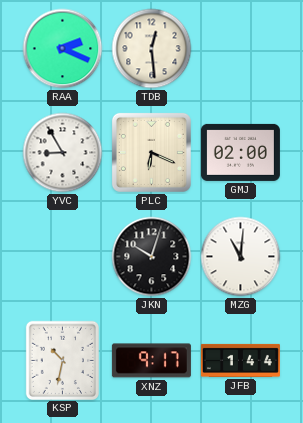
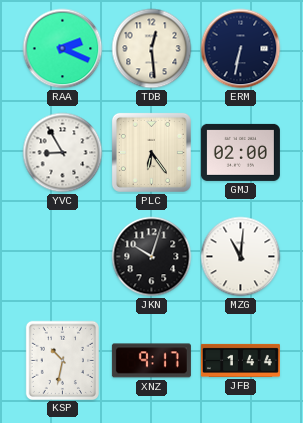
ERM: none -> 6:32 (241, 49)
PLC: 6:19 -> 6:24 (151, 152)
